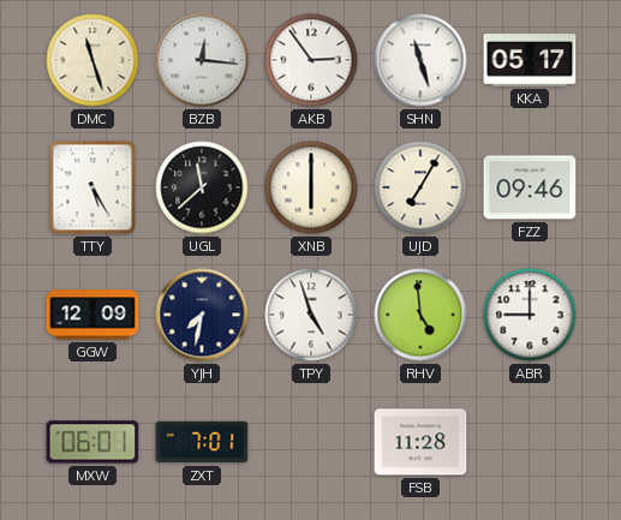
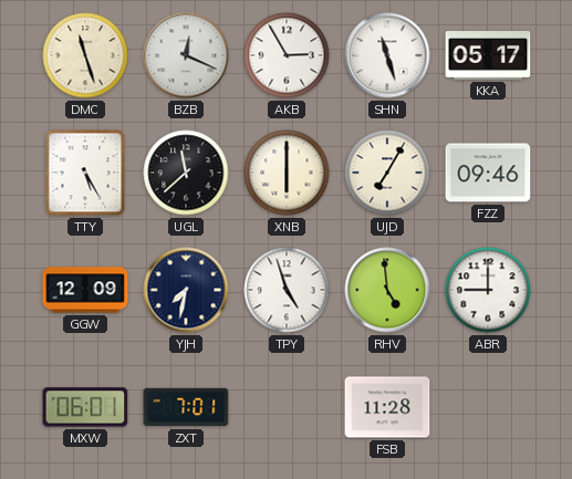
BZB: 12:16 -> 12:19 (186, 55)
AKB: 2:54 -> 2:55 (287, 55)
